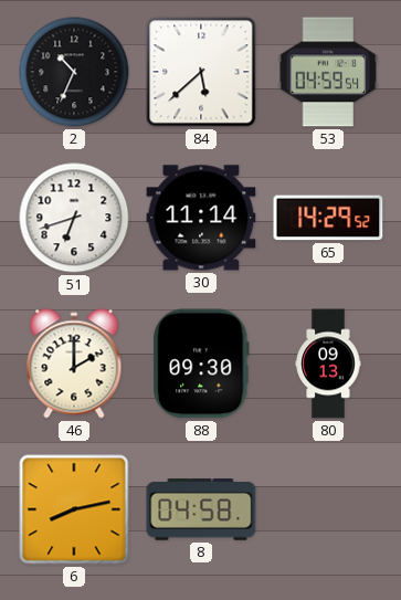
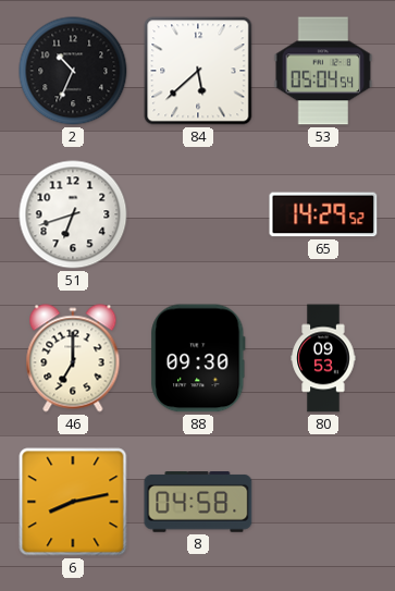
53: 04:59 -> 05:04 (323, 71)
30: 11:14 -> none (201, 218)
46: 2:00 -> 7:00 (73, 358)
80: 09:13 -> 09:53 (323, 358)
